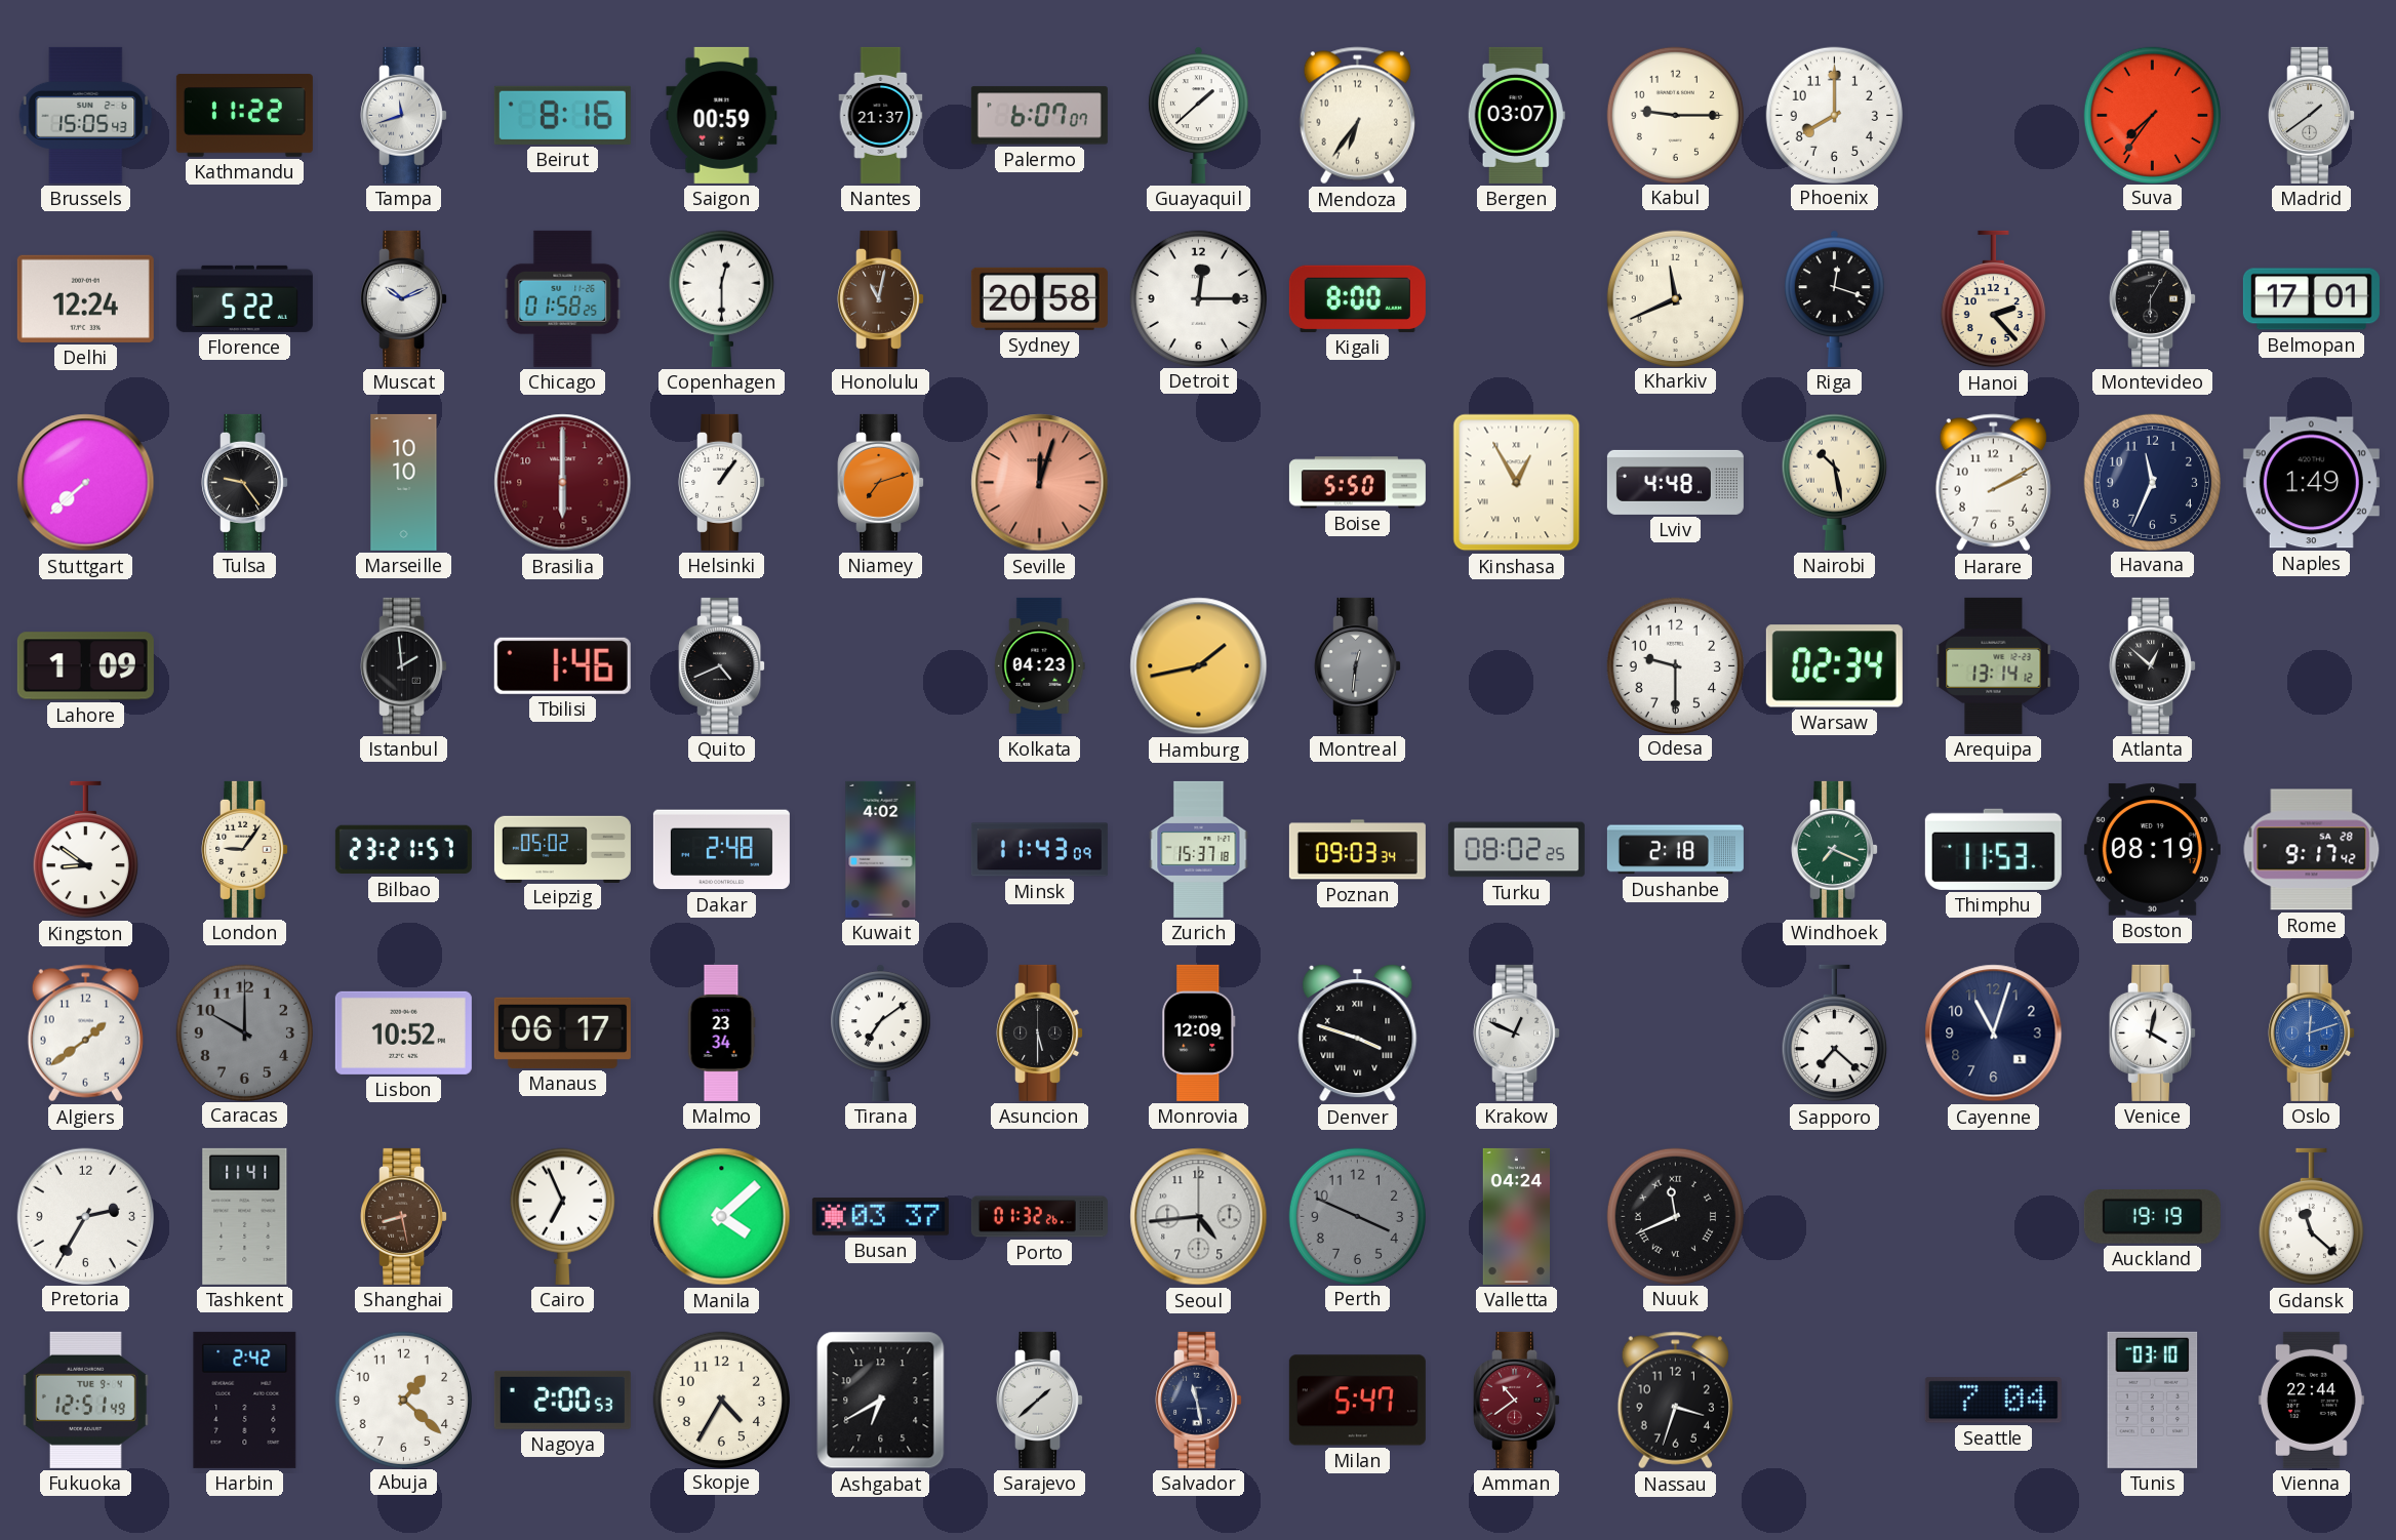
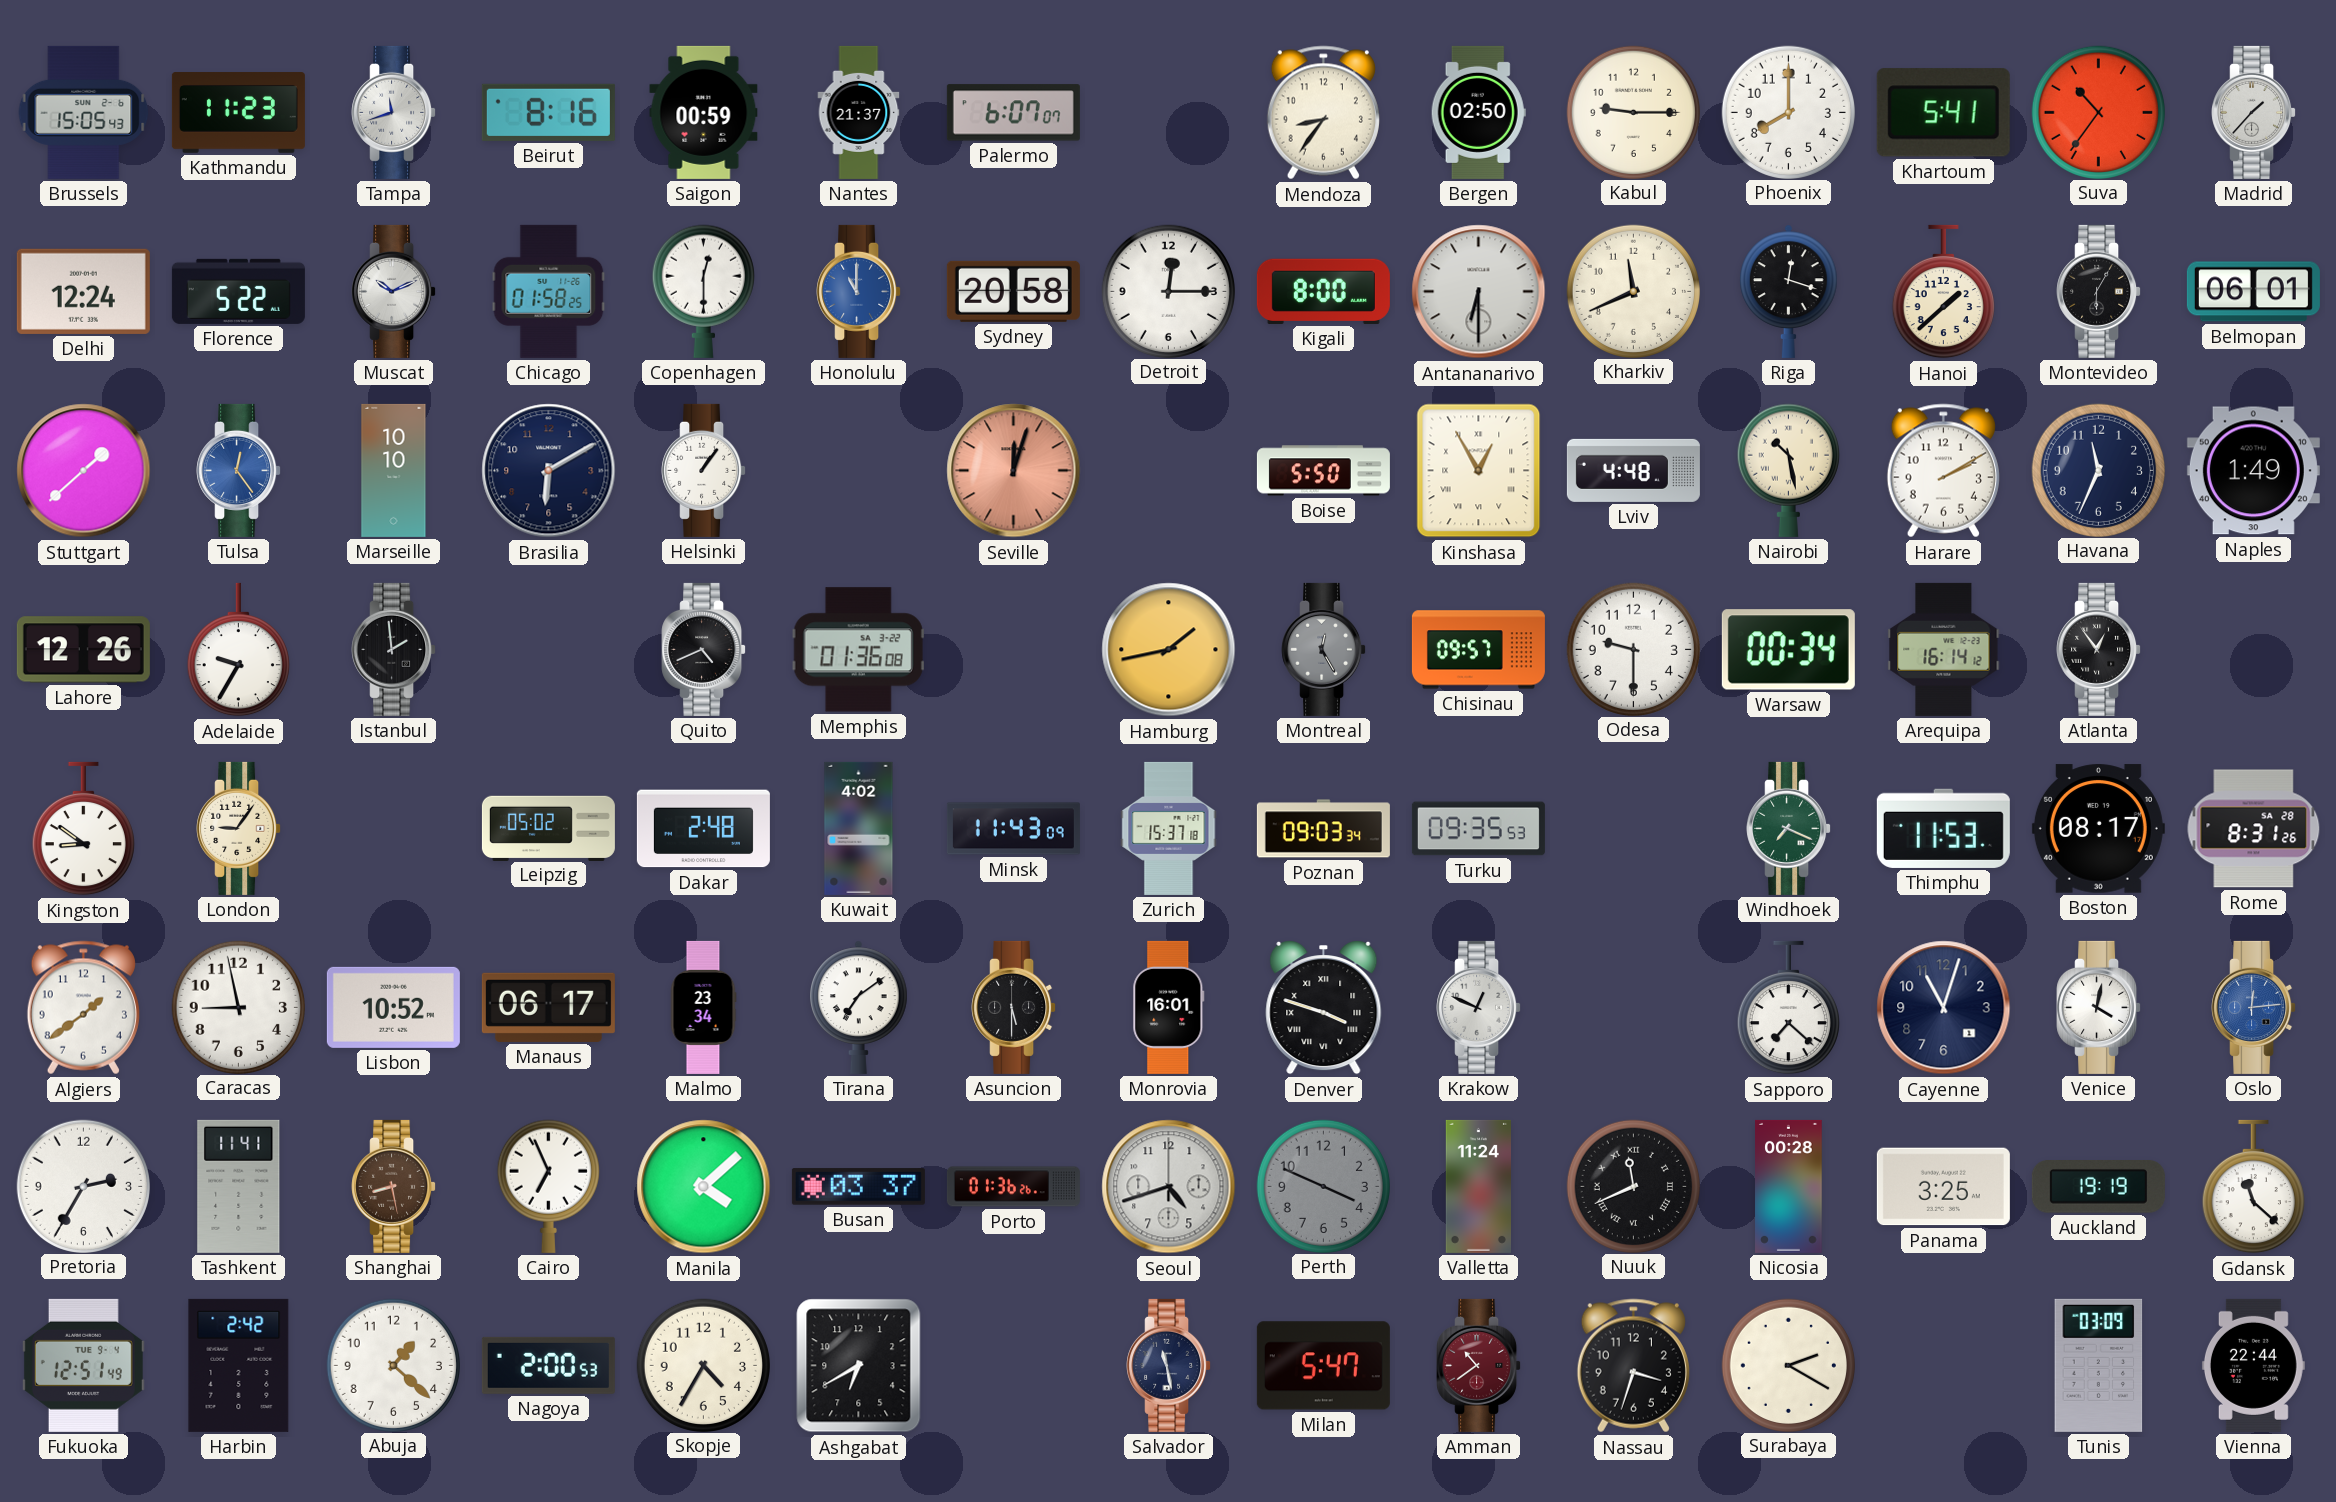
Kathmandu: 11:22 -> 11:23 (238, 113)
Guayaquil: 1:38 -> none (1199, 115)
Mendoza: 6:36 -> 8:36 (1323, 113)
Bergen: 03:07 -> 02:50 (1478, 112)
Khartoum: none -> 5:41 (1943, 113)
Suva: 7:36 -> 10:36 (2098, 112)
Madrid: 1:39 -> 1:37 (2254, 112)
Honolulu: 11:02 -> 11:00 (859, 291)
Honolulu dial: brown -> blue (859, 291)
Antananarivo: none -> 6:30 (1479, 292)
Hanoi: 2:23 -> 1:38 (1943, 292)
Belmopan: 17:01 -> 06:01 (2253, 292)
Stuttgart: 7:38 -> 1:38 (84, 471)
Tulsa: 9:24 -> 12:24 (239, 470)
Tulsa dial: black -> blue (239, 470)
Brasilia: 6:00 -> 6:10 (549, 471)
Brasilia dial: burgundy -> navy (549, 471)
Niamey: 7:12 -> none (881, 482)
Lahore: 1:09 -> 12:26 (83, 650)
Adelaide: none -> 9:35 (238, 650)
Tbilisi: 1:46 -> none (562, 665)
Memphis: none -> 01:36 (858, 650)
Kolkata: 04:23 -> none (1040, 665)
Montreal: 12:31 -> 12:25 (1324, 649)
Chisinau: none -> 09:57 (1478, 650)
Warsaw: 02:34 -> 00:34 (1788, 650)
Arequipa: 13:14 -> 16:14 (1944, 649)
Atlanta: 12:52 -> 12:54 (2099, 649)
Bilbao: 23:21 -> none (403, 850)
Turku: 08:02 -> 09:35 (1478, 829)
Dushanbe: 2:18 -> none (1675, 850)
Boston: 08:19 -> 08:17 (2098, 829)
Rome: 9:17 -> 8:31 (2254, 829)
Caracas: 10:00 -> 8:58 (238, 1007)
Caracas dial: grey -> white (238, 1007)
Monrovia: 12:09 -> 16:01 (1169, 1007)
Oslo: 12:12 -> 12:14 (2254, 1007)
Porto: 01:32 -> 01:36 (1013, 1187)
Seoul: 4:44 -> 4:42 (1169, 1187)
Valletta: 04:24 -> 11:24 (1478, 1186)
Nicosia: none -> 00:28 (1789, 1186)
Panama: none -> 3:25 (1943, 1187)
Sarajevo: 1:38 -> none (1040, 1400)
Surabaya: none -> 2:20 (1788, 1365)
Seattle: 7:04 -> none (1993, 1401)
Tunis: 03:10 -> 03:09 (2099, 1365)
